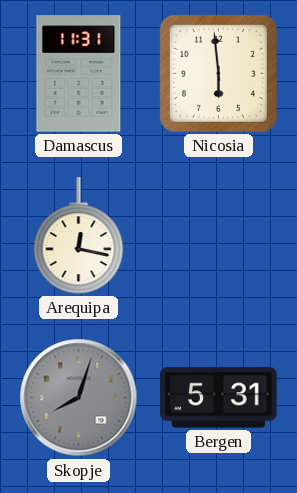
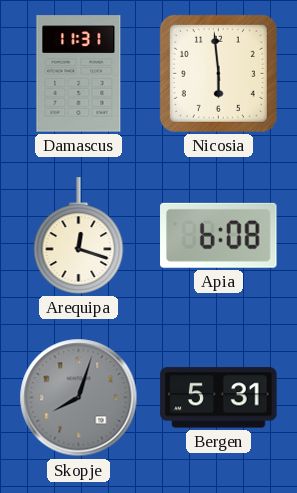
Arequipa: 12:17 -> 12:18 (79, 236)
Apia: none -> 6:08 (219, 235)
